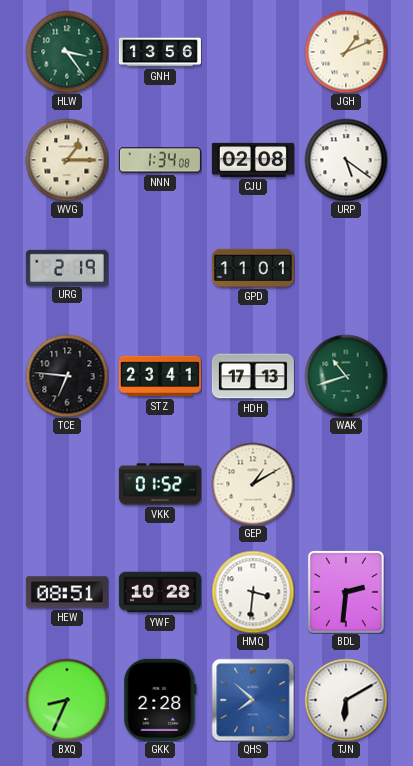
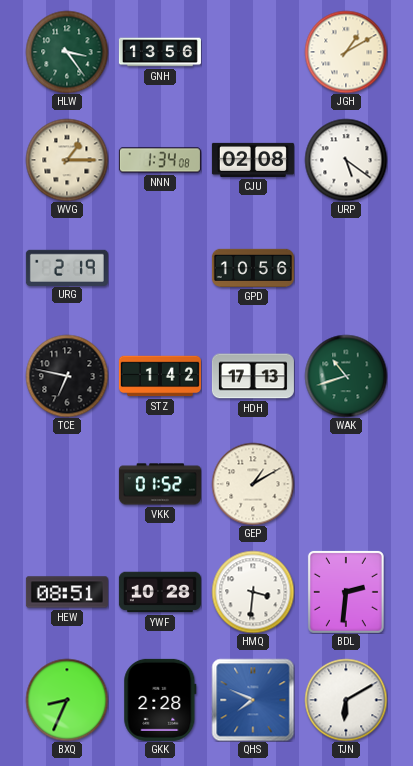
JGH: 1:11 -> 1:10 (346, 52)
GPD: 11:01 -> 10:56 (253, 268)
TCE: 6:46 -> 6:47 (67, 376)
STZ: 23:41 -> 1:42 (160, 376)
QHS: 7:52 -> 7:49 (253, 700)
